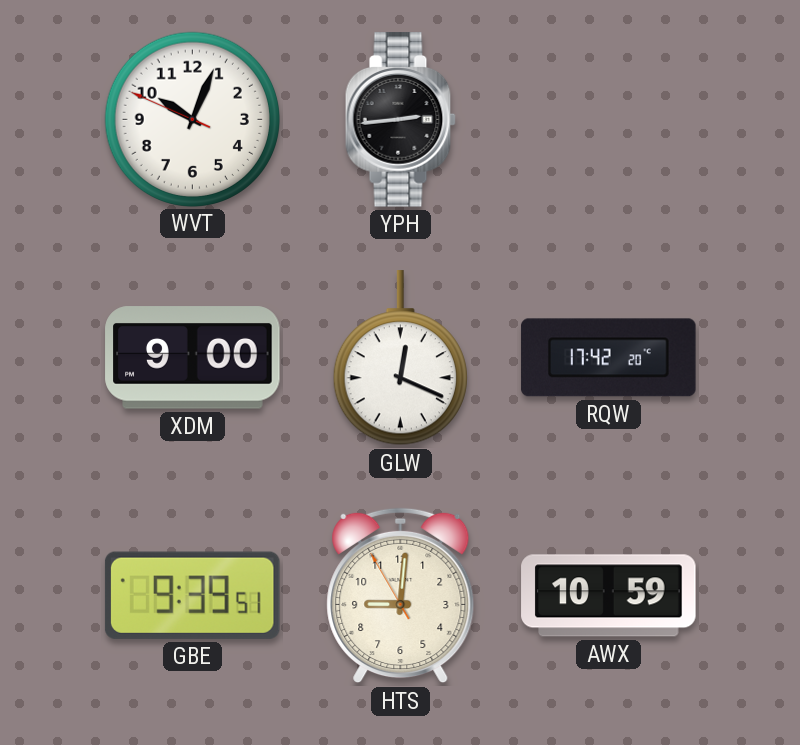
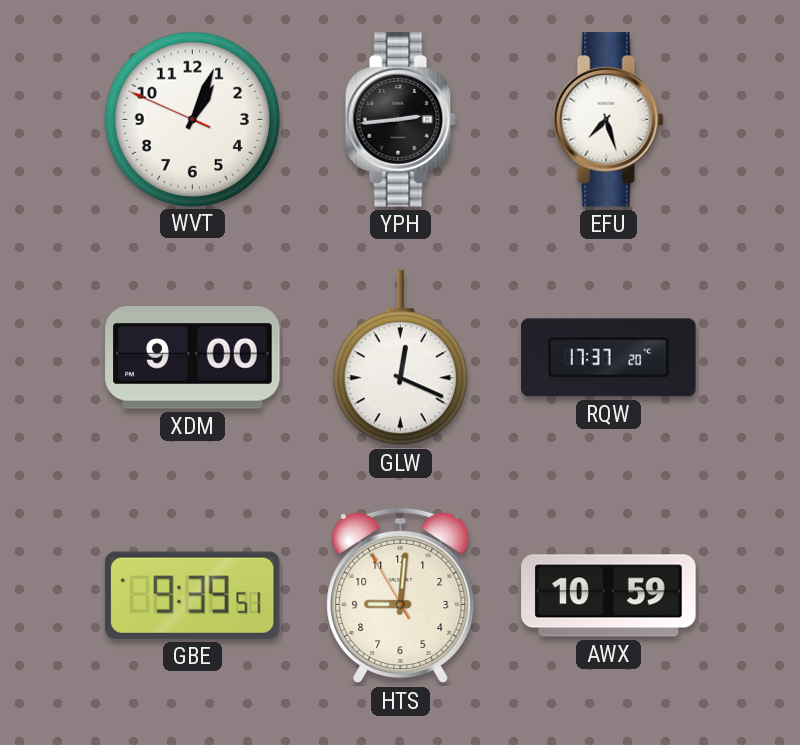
WVT: 10:03 -> 1:03 (192, 119)
EFU: none -> 7:27 (608, 120)
RQW: 17:42 -> 17:37 (609, 358)
